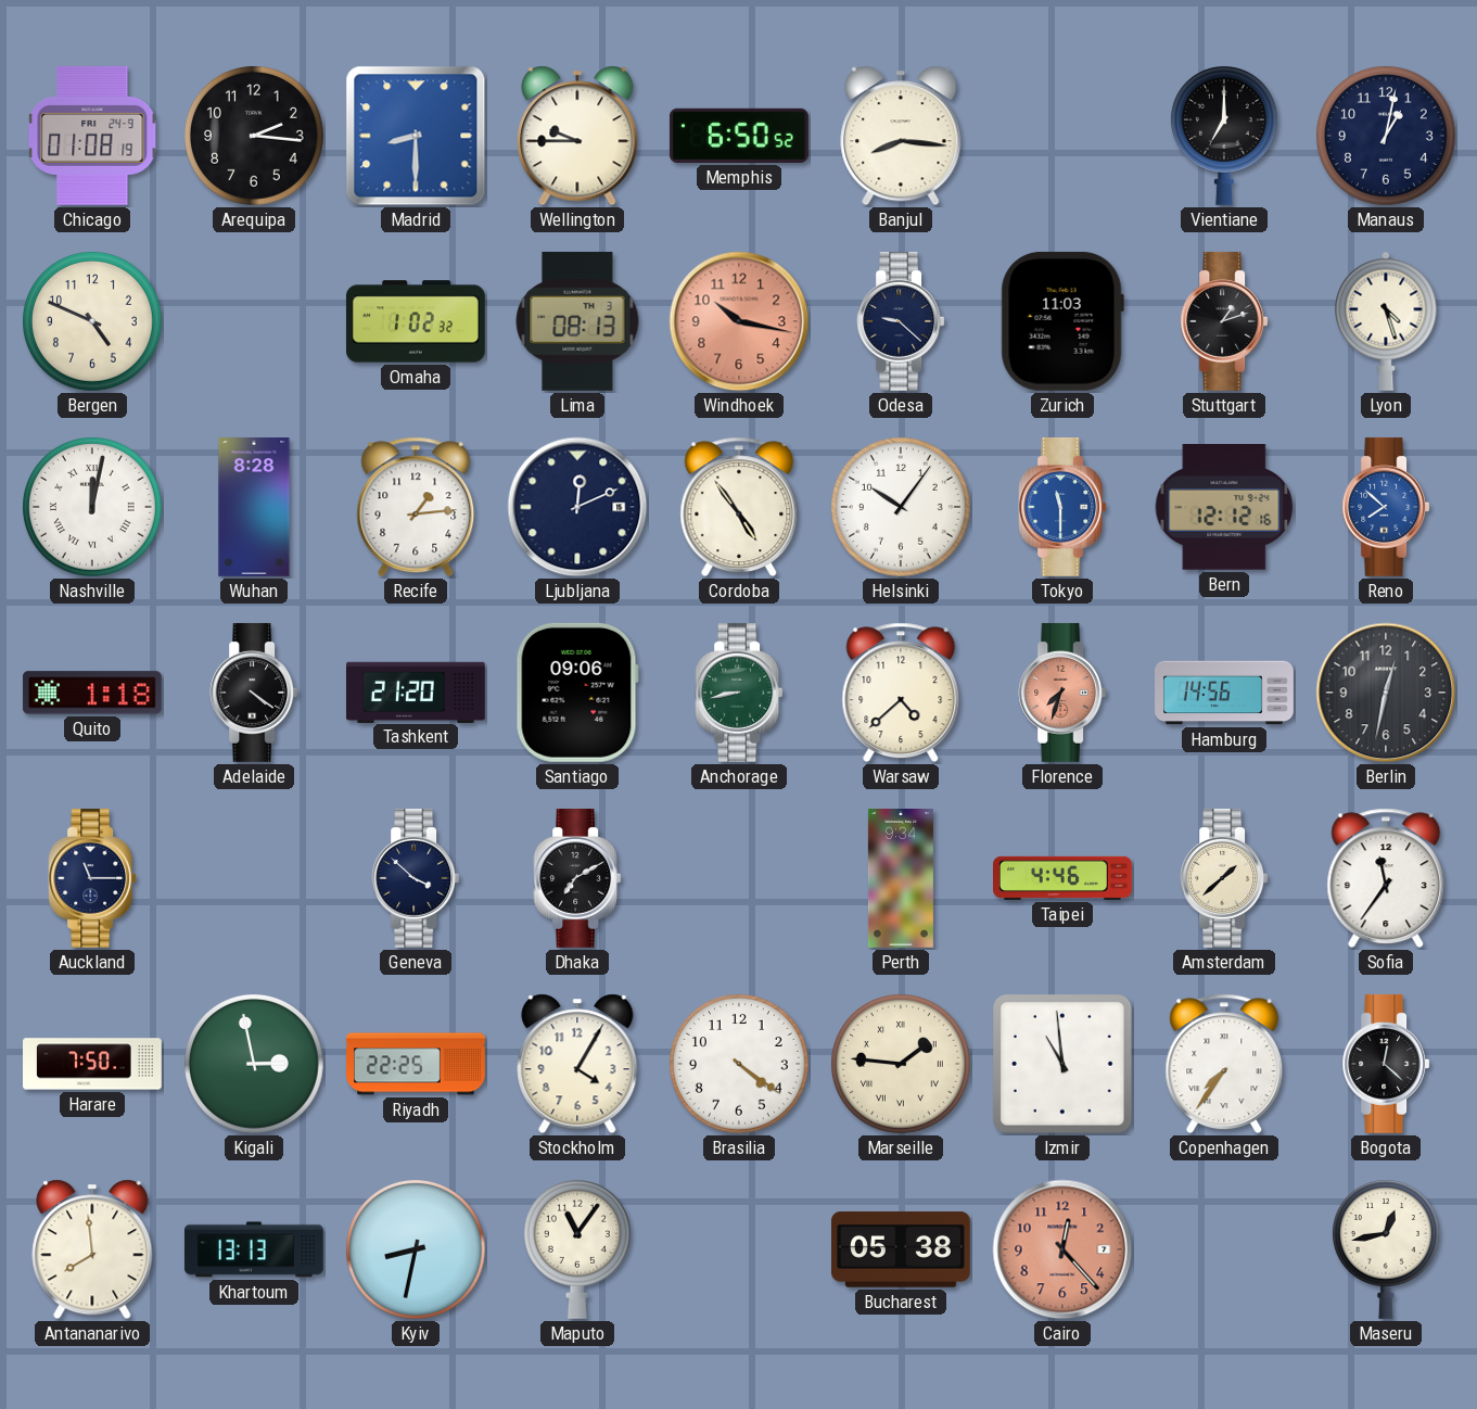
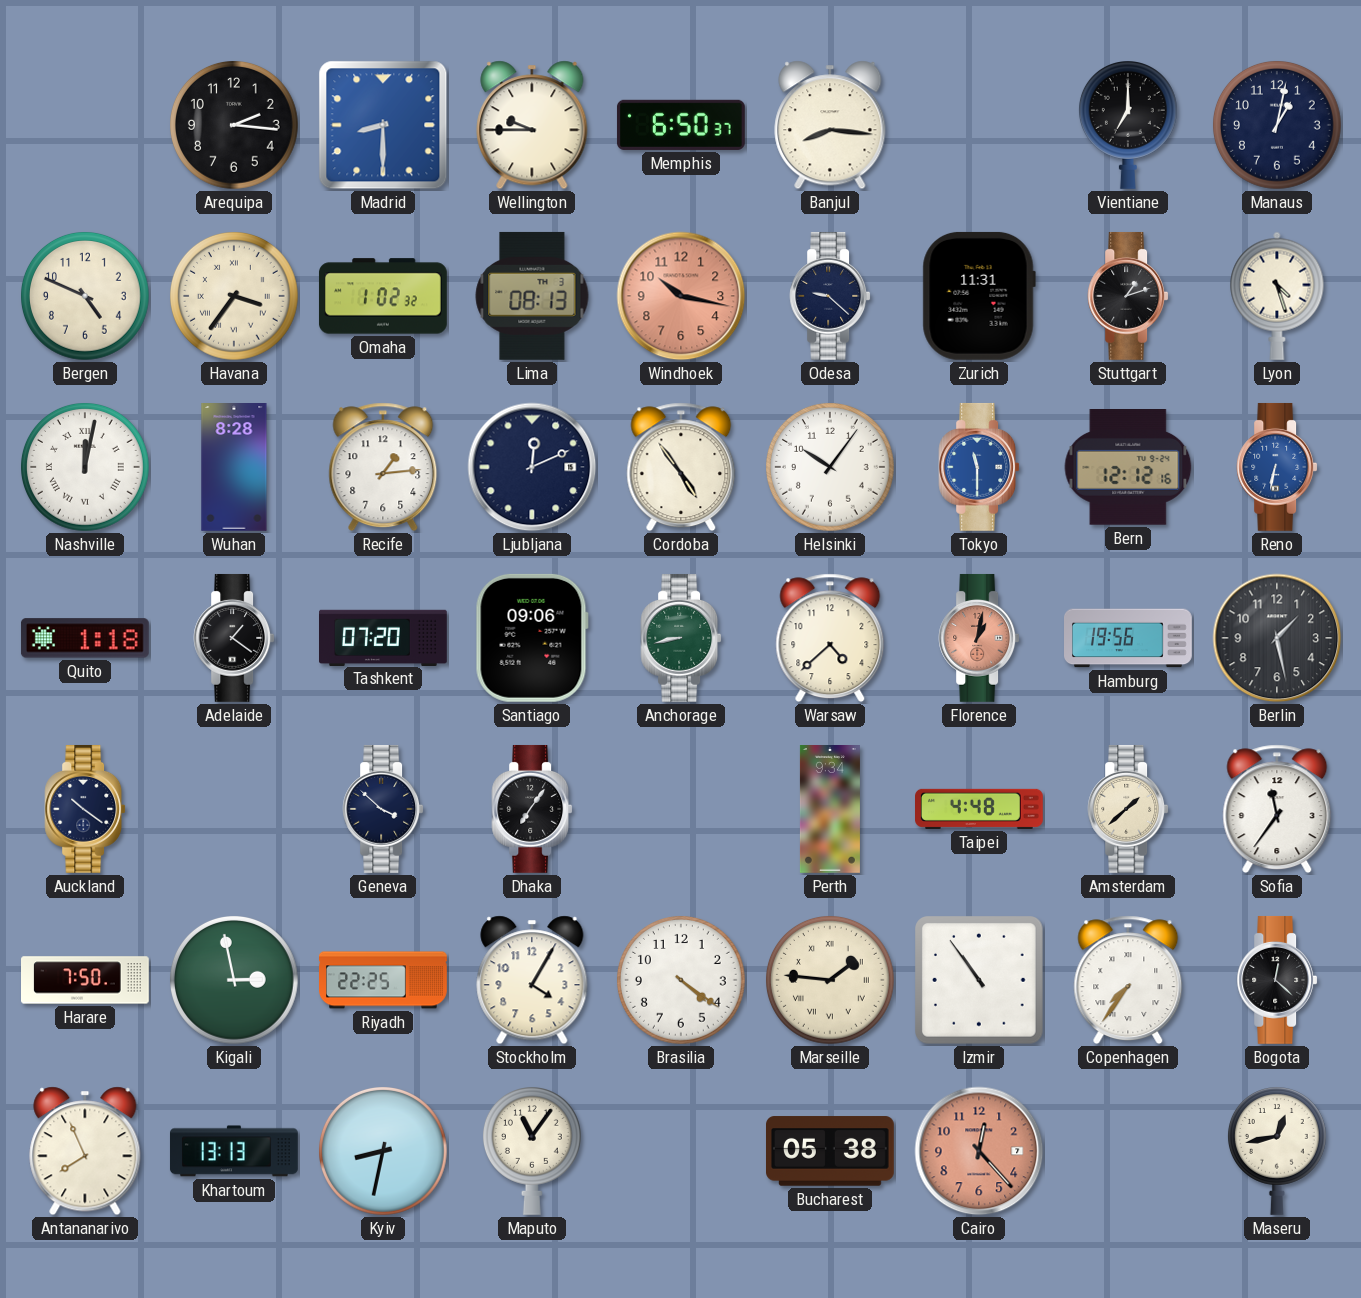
Chicago: 01:08 -> none (92, 136)
Memphis: 6:50:52 -> 6:50:37 (681, 125)
Havana: none -> 3:36 (235, 297)
Zurich: 11:03 -> 11:31 (979, 296)
Reno: 7:52 -> 6:32 (1277, 467)
Adelaide: 4:21 -> 1:21 (234, 638)
Tashkent: 21:20 -> 07:20 (384, 637)
Florence: 7:33 -> 1:02 (979, 638)
Hamburg: 14:56 -> 19:56 (1129, 638)
Berlin: 12:32 -> 1:28 (1277, 638)
Auckland: 11:15 -> 10:21 (85, 809)
Dhaka: 7:10 -> 7:06 (532, 809)
Taipei: 4:46 -> 4:48 (980, 809)
Izmir: 10:59 -> 10:54 (979, 980)
Antananarivo: 7:59 -> 7:56 (85, 1151)
